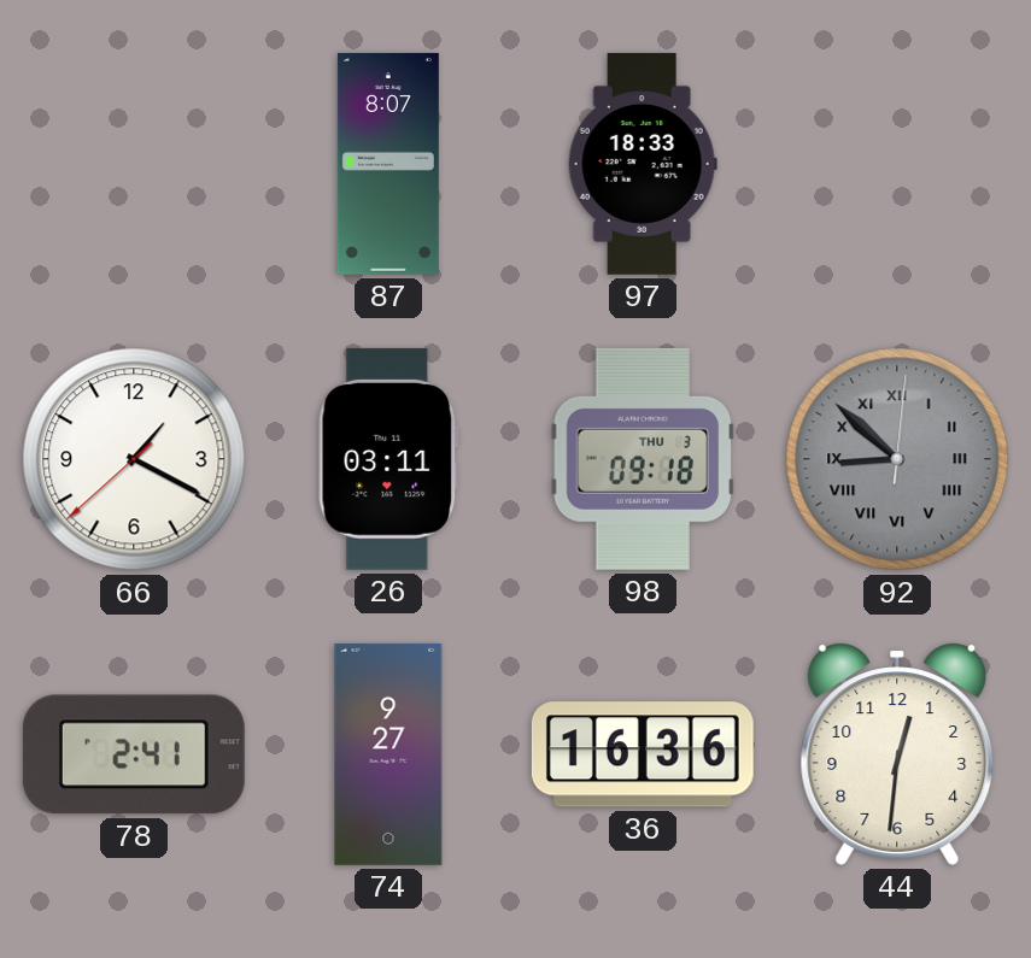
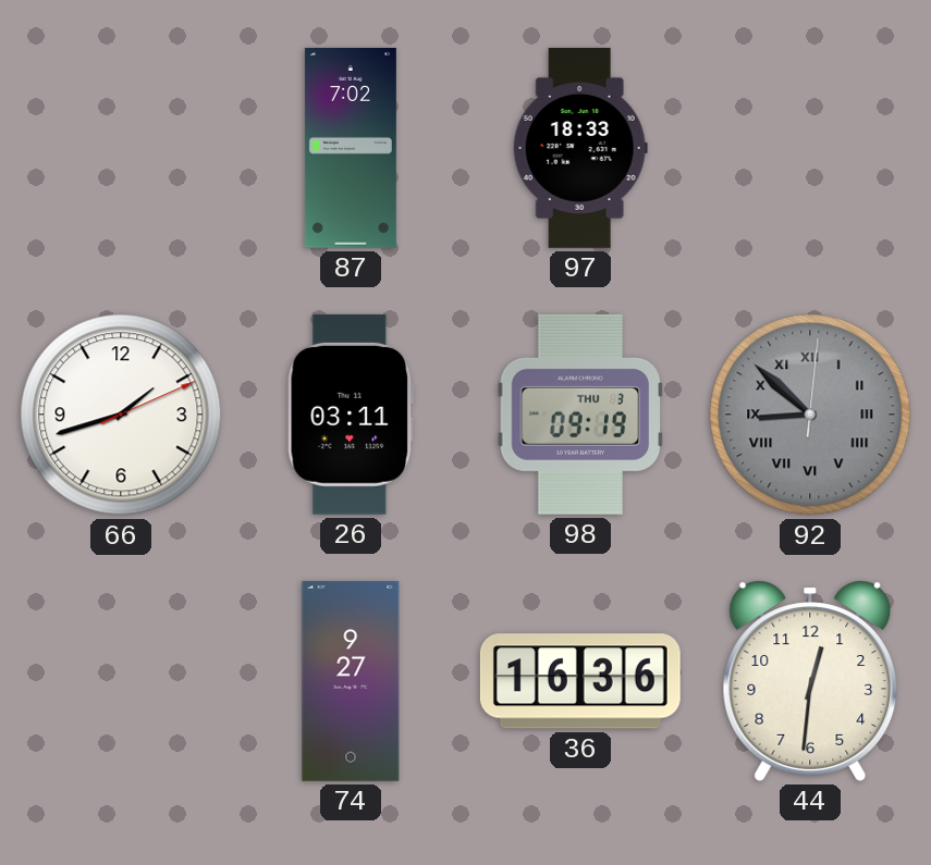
87: 8:07 -> 7:02 (351, 148)
66: 1:19 -> 1:42 (121, 415)
98: 09:18 -> 09:19 (580, 415)
78: 2:41 -> none (134, 754)
